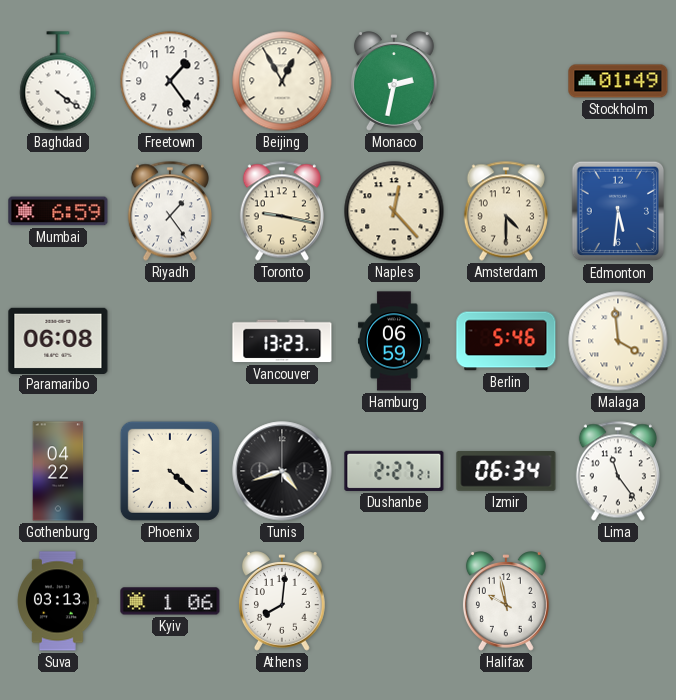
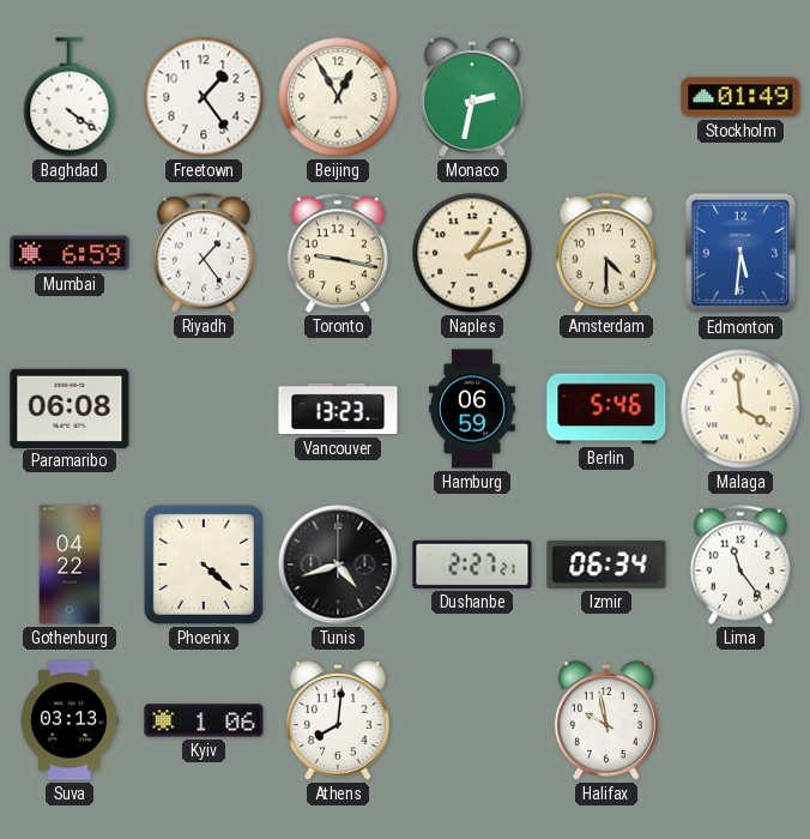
Naples: 12:23 -> 1:12 (472, 253)
